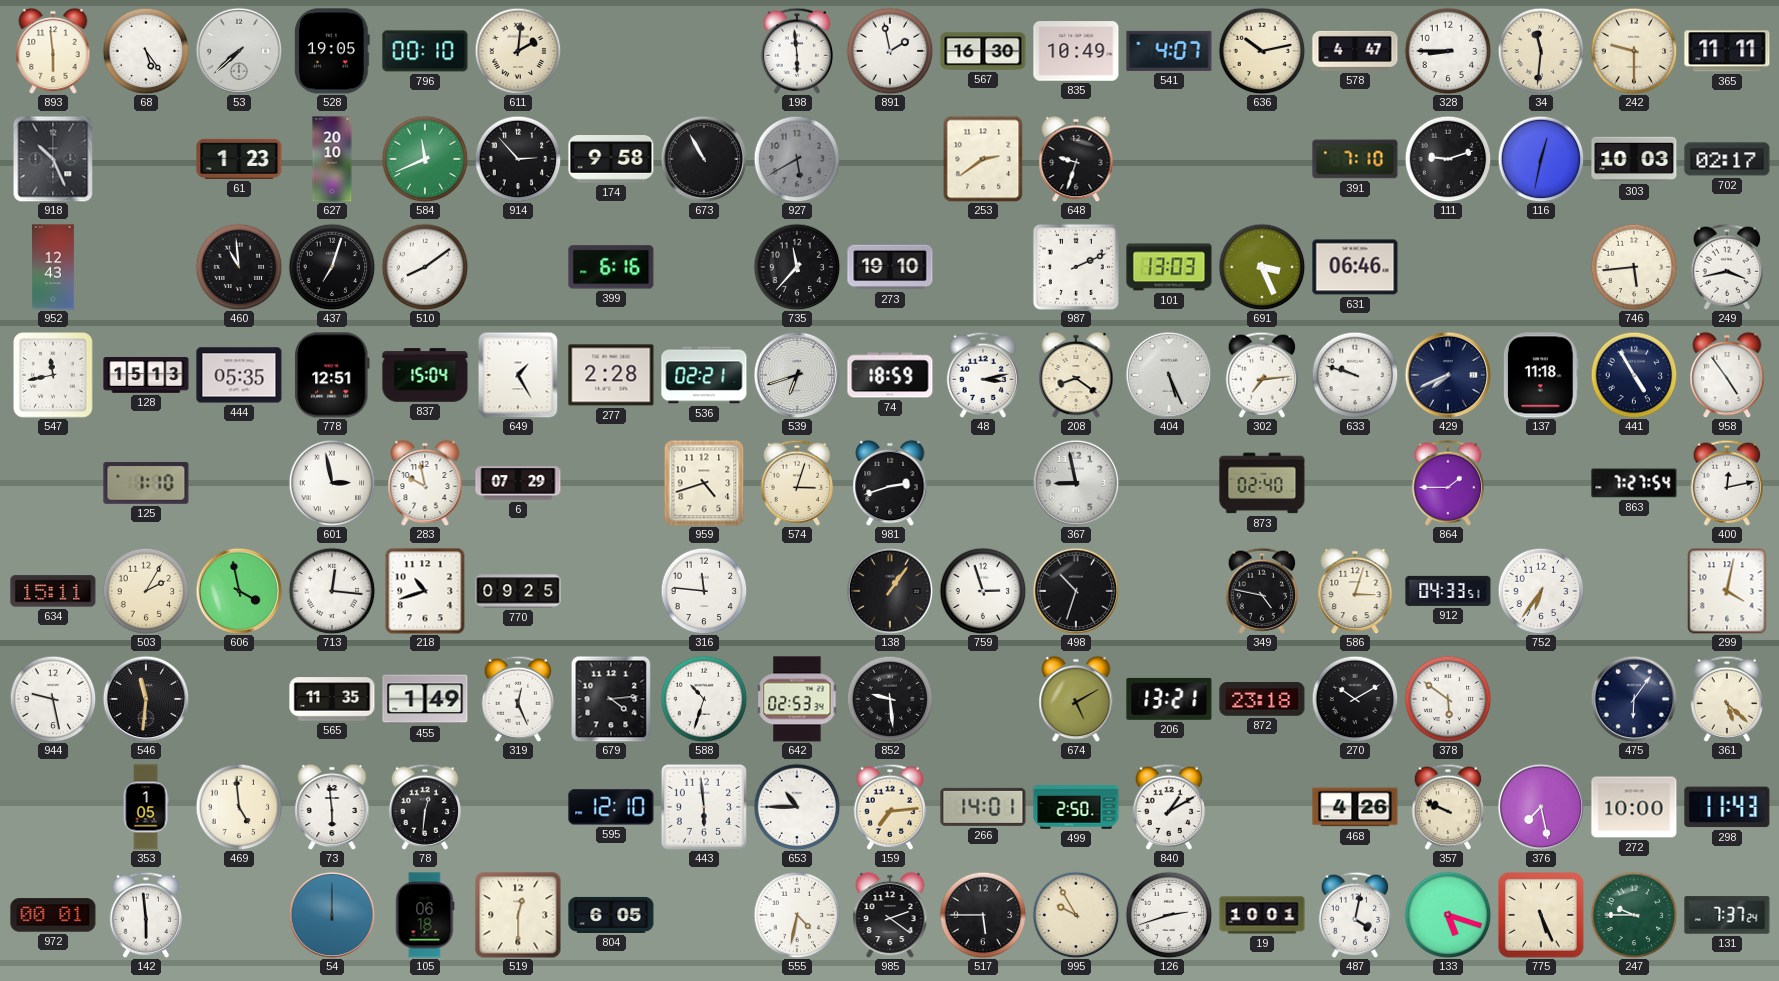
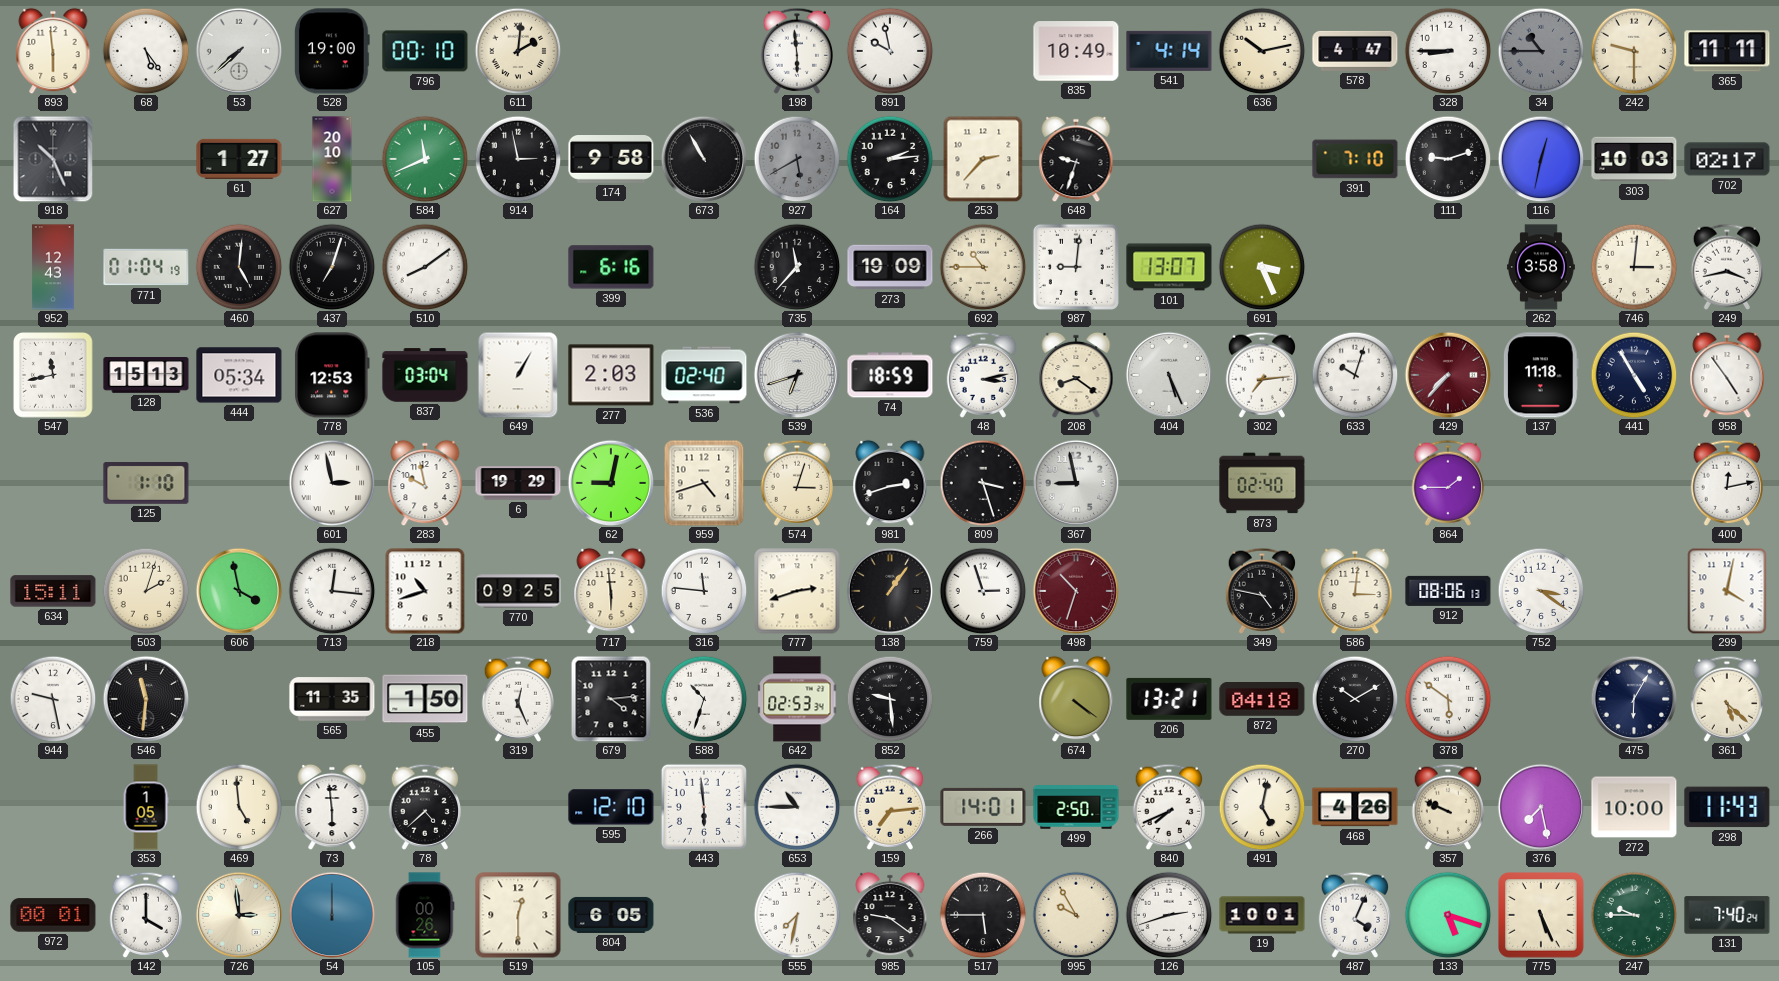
528: 19:05 -> 19:00 (332, 51)
891: 1:58 -> 9:58 (890, 51)
567: 16:30 -> none (983, 51)
541: 4:07 -> 4:14 (1169, 51)
34: 11:31 -> 10:45 (1541, 51)
34 dial: cream -> grey (1541, 51)
61: 1:23 -> 1:27 (239, 159)
914: 2:53 -> 2:58 (518, 159)
164: none -> 2:14 (890, 159)
253: 2:39 -> 2:37 (983, 159)
771: none -> 01:04 (146, 267)
460: 10:59 -> 5:01 (239, 267)
273: 19:10 -> 19:09 (890, 267)
692: none -> 10:45 (983, 267)
987: 2:11 -> 9:01 (1076, 267)
101: 13:03 -> 13:07 (1169, 267)
631: 06:46 -> none (1355, 267)
262: none -> 3:58 (1541, 267)
746: 5:44 -> 3:01 (1634, 267)
444: 05:35 -> 05:34 (239, 375)
778: 12:51 -> 12:53 (333, 375)
837: 15:04 -> 03:04 (425, 375)
649: 1:25 -> 1:05 (518, 375)
277: 2:28 -> 2:03 (611, 375)
536: 02:21 -> 02:40 (704, 375)
633: 9:48 -> 10:03 (1355, 375)
429: 7:41 -> 7:37 (1448, 375)
429 dial: navy -> burgundy (1448, 375)
6: 07:29 -> 19:29 (518, 483)
62: none -> 9:02 (611, 483)
809: none -> 3:27 (983, 483)
863: 7:27 -> none (1634, 483)
503: 2:05 -> 2:03 (146, 591)
717: none -> 5:59 (611, 591)
777: none -> 2:42 (797, 591)
498 dial: black -> burgundy (1076, 591)
586: 3:03 -> 3:01 (1355, 591)
912: 04:33 -> 08:06 (1448, 591)
752: 6:36 -> 3:21 (1541, 591)
455: 1:49 -> 1:50 (425, 699)
674: 5:10 -> 4:21 (1076, 699)
872: 23:18 -> 04:18 (1262, 700)
475: 6:06 -> 6:05 (1634, 699)
78: 12:31 -> 4:38 (425, 807)
840: 1:10 -> 7:41 (1169, 807)
491: none -> 5:02 (1262, 807)
142: 5:59 -> 4:00 (146, 915)
726: none -> 2:59 (239, 915)
105: 06:18 -> 00:26 (425, 915)
555: 4:32 -> 7:32 (797, 915)
985: 2:21 -> 9:21 (890, 915)
487: 4:02 -> 4:04 (1355, 915)
131: 7:37 -> 7:40 (1727, 915)
